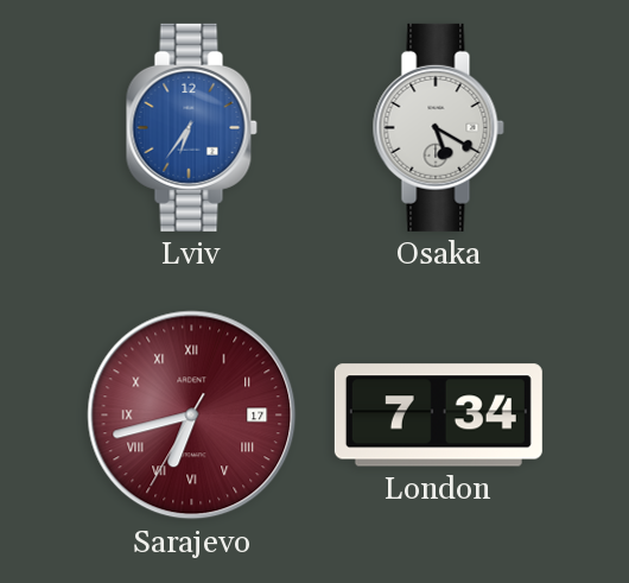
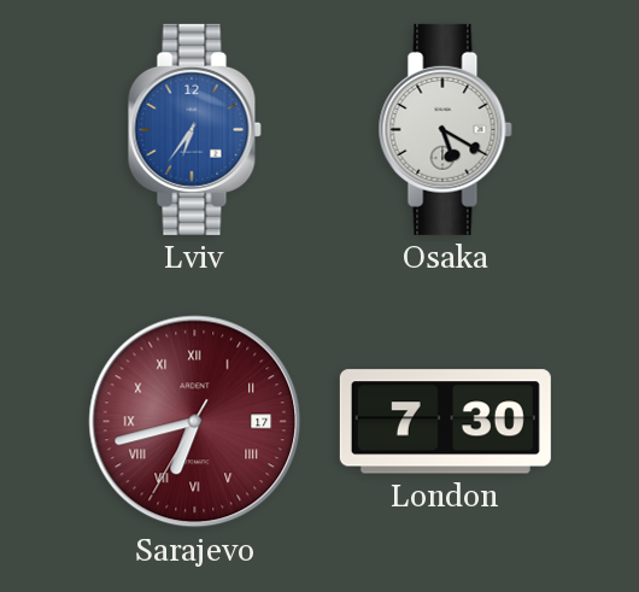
London: 7:34 -> 7:30 (445, 422)
